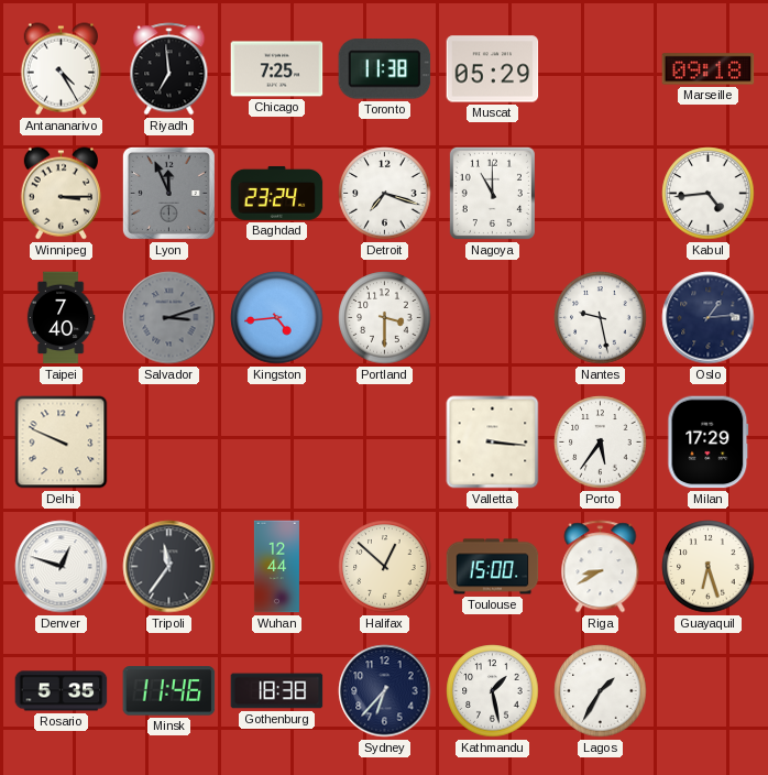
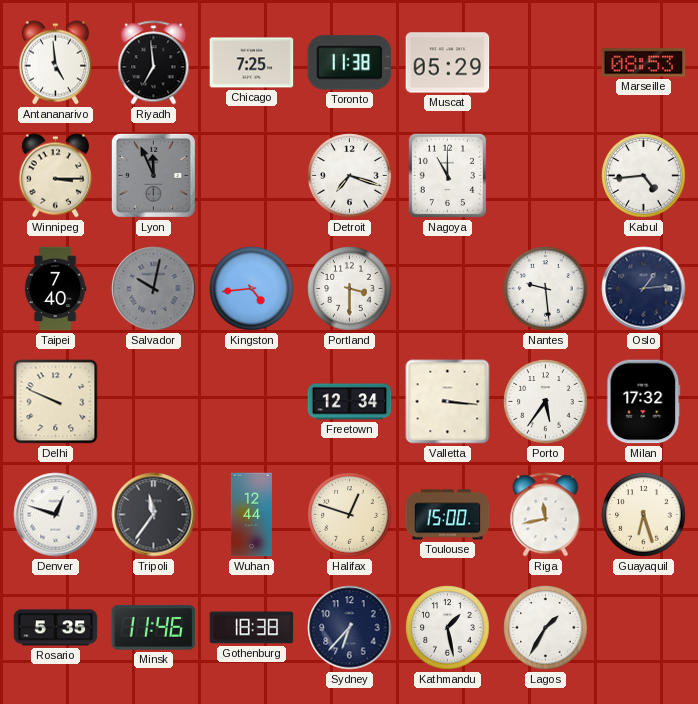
Antananarivo: 4:25 -> 4:59 (55, 63)
Marseille: 09:18 -> 08:53 (644, 63)
Baghdad: 23:24 -> none (277, 193)
Salvador: 3:12 -> 10:02 (154, 289)
Nantes: 9:28 -> 9:29 (546, 289)
Freetown: none -> 12:34 (350, 402)
Milan: 17:29 -> 17:32 (644, 402)
Halifax: 12:52 -> 12:48 (350, 515)
Riga: 8:40 -> 11:43 (546, 515)
